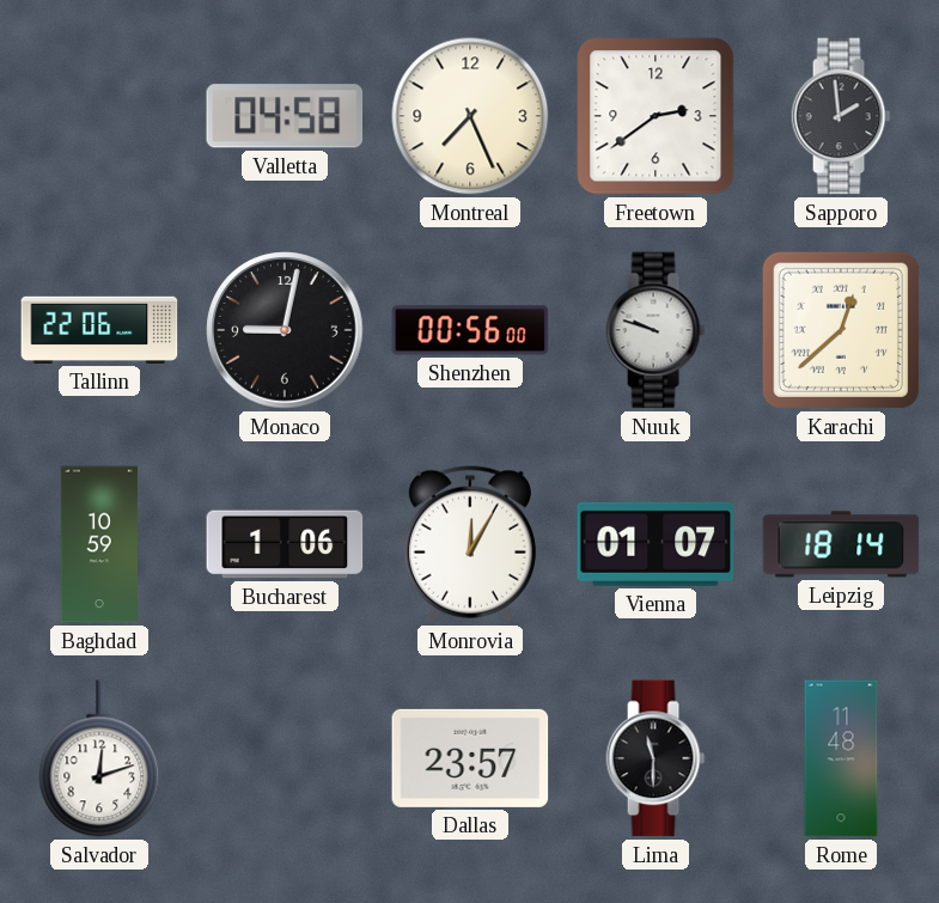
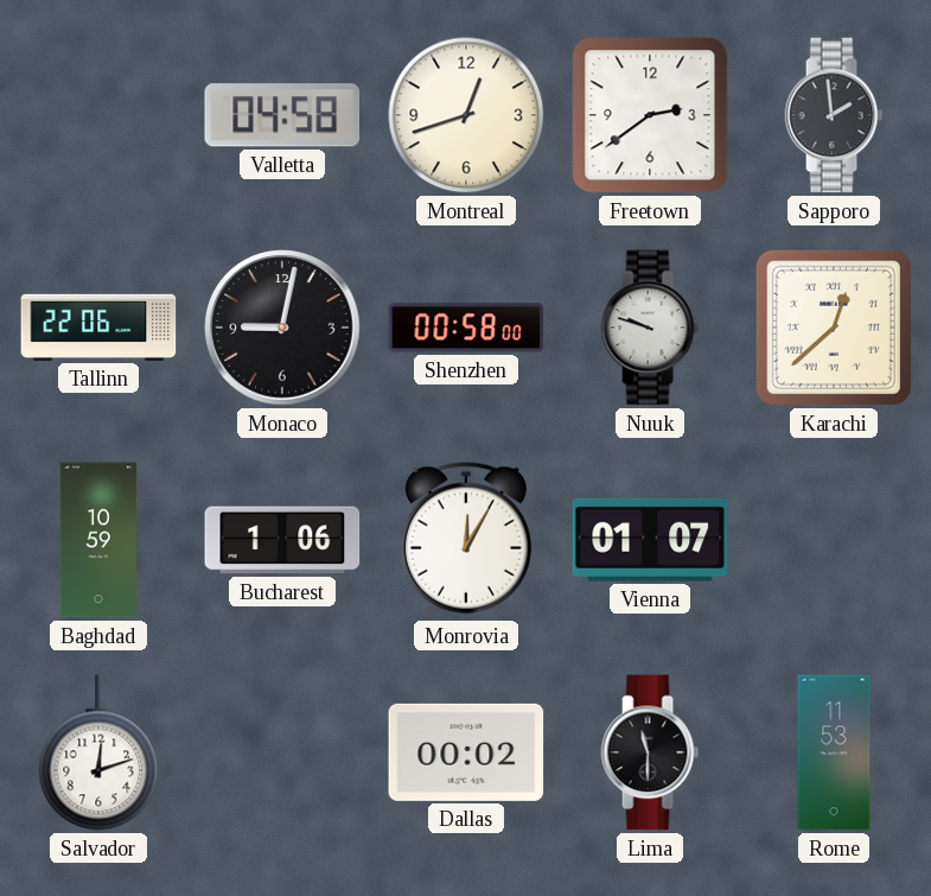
Montreal: 7:26 -> 12:42 (466, 115)
Shenzhen: 00:56 -> 00:58 (466, 328)
Leipzig: 18:14 -> none (841, 544)
Dallas: 23:57 -> 00:02 (466, 752)
Rome: 11:48 -> 11:53 (834, 752)
